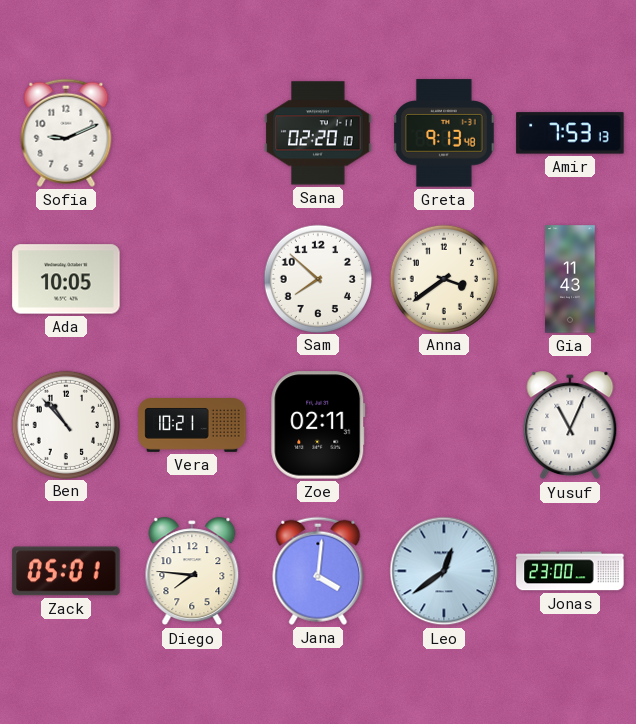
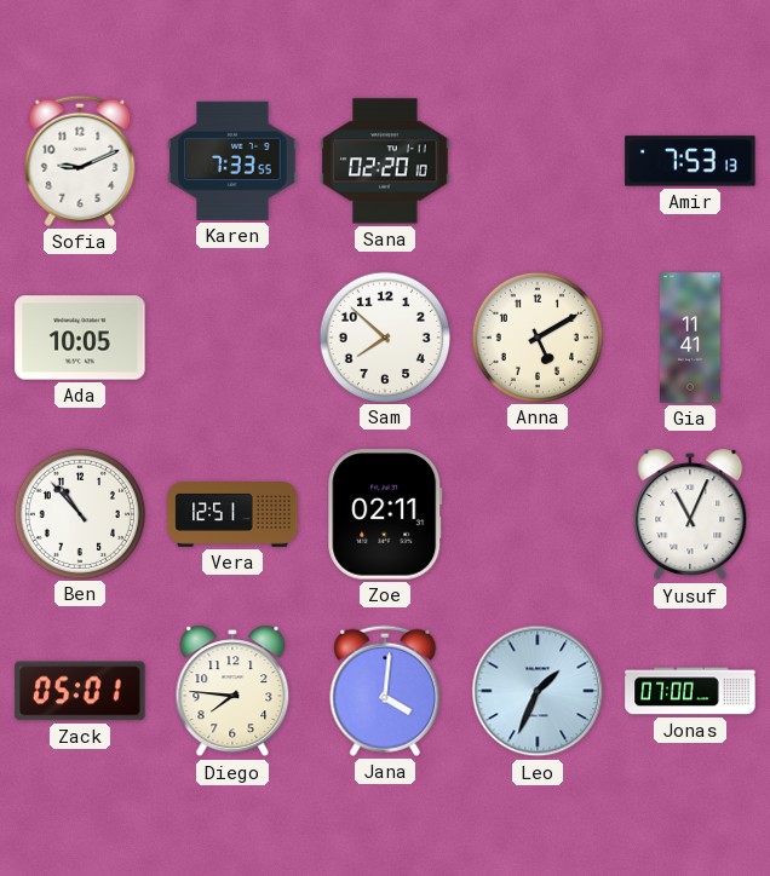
Karen: none -> 7:33 (232, 161)
Greta: 9:13 -> none (444, 133)
Anna: 3:39 -> 5:10 (536, 336)
Gia: 11:43 -> 11:41 (690, 338)
Vera: 10:21 -> 12:51 (232, 515)
Leo: 12:39 -> 1:34 (538, 691)
Jonas: 23:00 -> 07:00 (690, 691)
